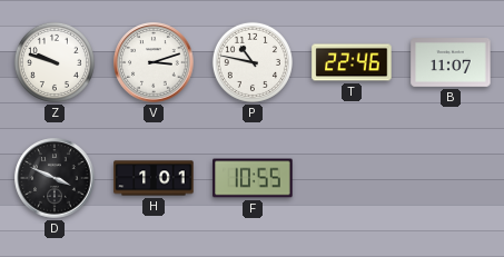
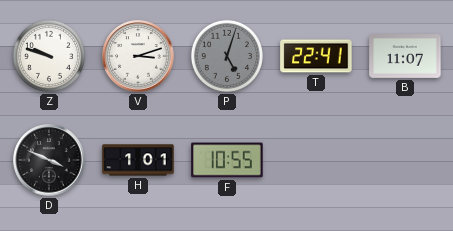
P: 10:47 -> 5:03 (227, 56)
P dial: white -> grey (227, 56)
T: 22:46 -> 22:41 (316, 56)
